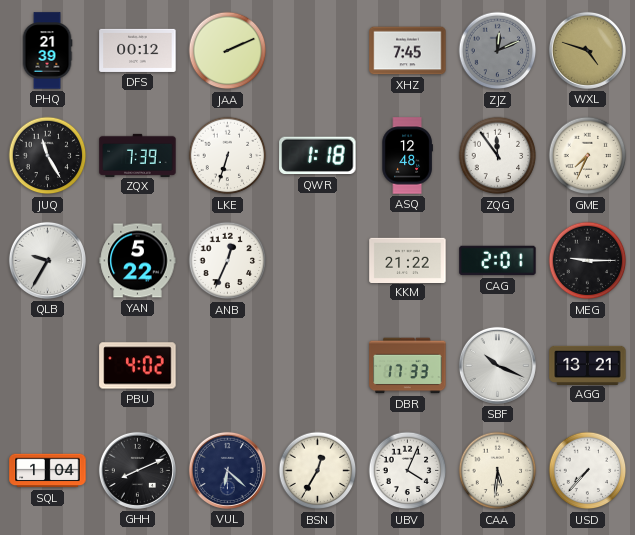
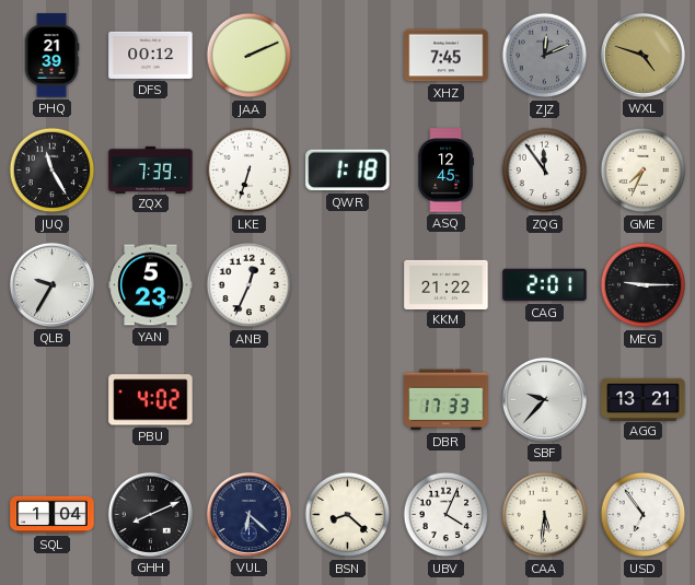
ASQ: 12:48 -> 12:45 (445, 171)
YAN: 5:22 -> 5:23 (151, 285)
SBF: 10:19 -> 9:37 (544, 399)
BSN: 12:35 -> 8:22 (348, 515)
USD: 7:37 -> 6:54 (644, 515)
